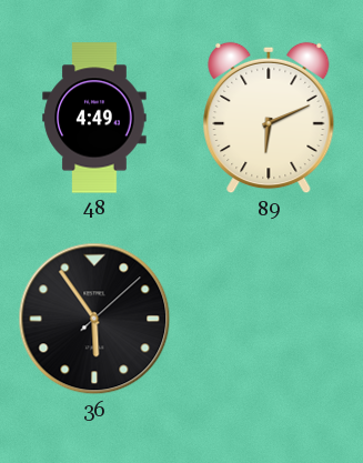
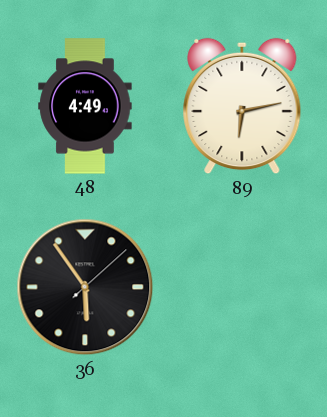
89: 6:11 -> 6:13 (242, 106)
